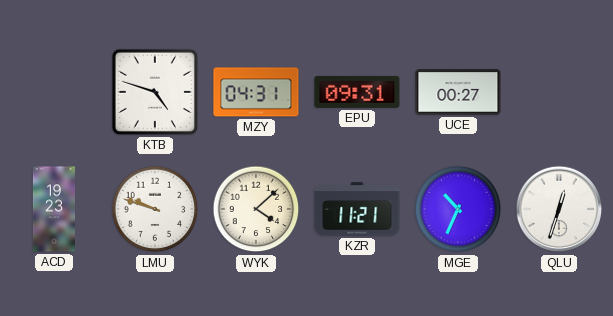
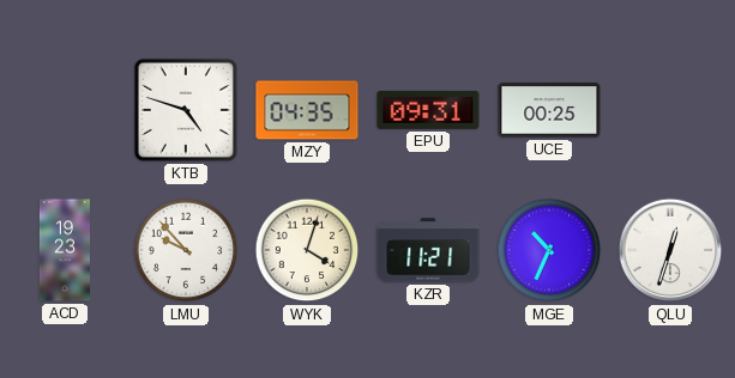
MZY: 04:31 -> 04:35 (307, 110)
UCE: 00:27 -> 00:25 (549, 110)
LMU: 9:48 -> 9:53 (186, 250)
WYK: 4:08 -> 4:03 (307, 250)
